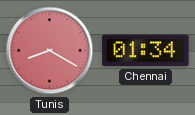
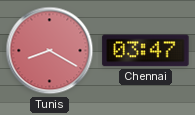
Chennai: 01:34 -> 03:47 (146, 51)
